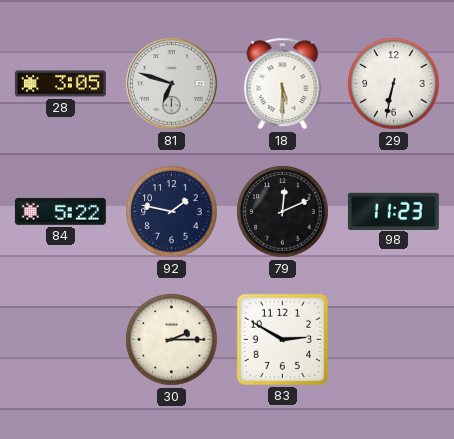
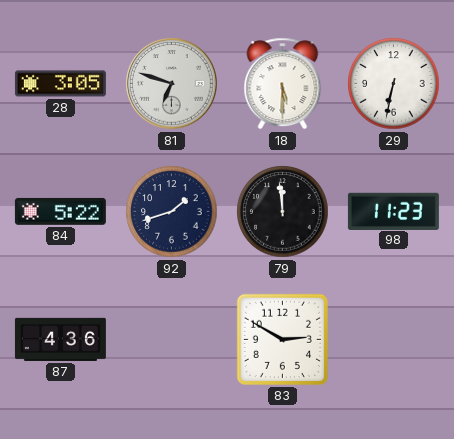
92: 1:47 -> 1:42 (172, 212)
79: 12:11 -> 11:59 (283, 212)
87: none -> 4:36 (60, 339)
30: 2:15 -> none (172, 340)
